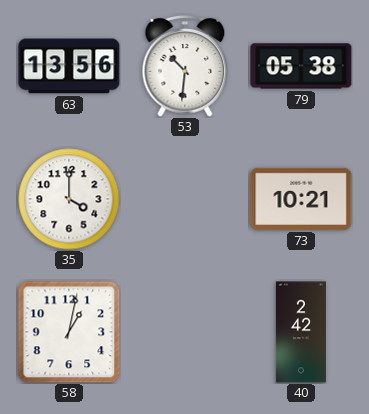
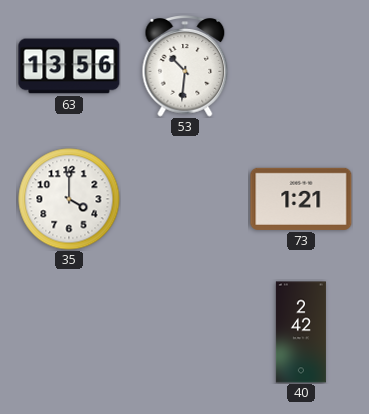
79: 05:38 -> none (301, 66)
73: 10:21 -> 1:21 (301, 199)
58: 1:02 -> none (69, 332)
